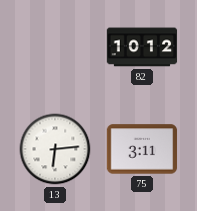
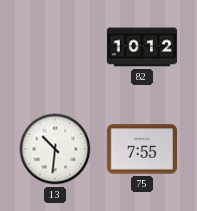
13: 6:14 -> 10:31 (55, 149)
75: 3:11 -> 7:55 (142, 149)
